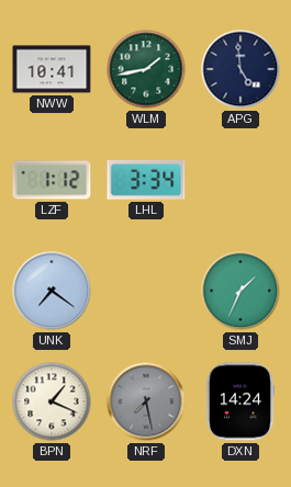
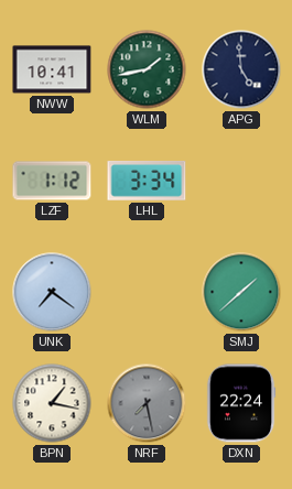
SMJ: 1:34 -> 1:38 (241, 292)
BPN: 1:19 -> 1:17 (52, 403)
DXN: 14:24 -> 22:24 (241, 403)
